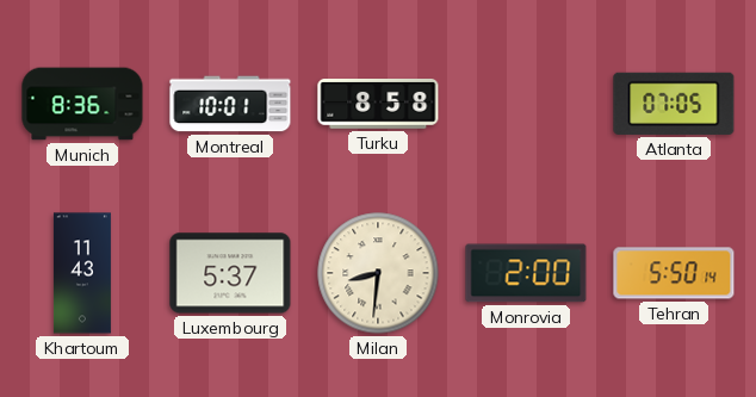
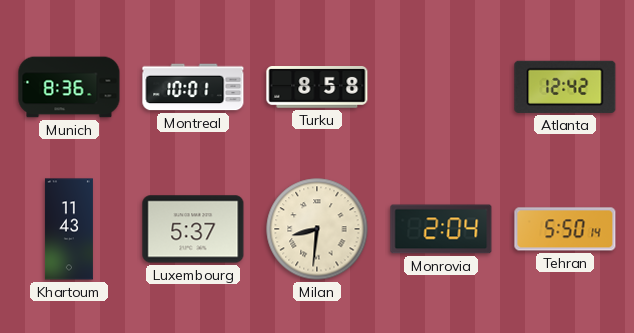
Atlanta: 07:05 -> 12:42 (565, 87)
Monrovia: 2:00 -> 2:04 (441, 229)
